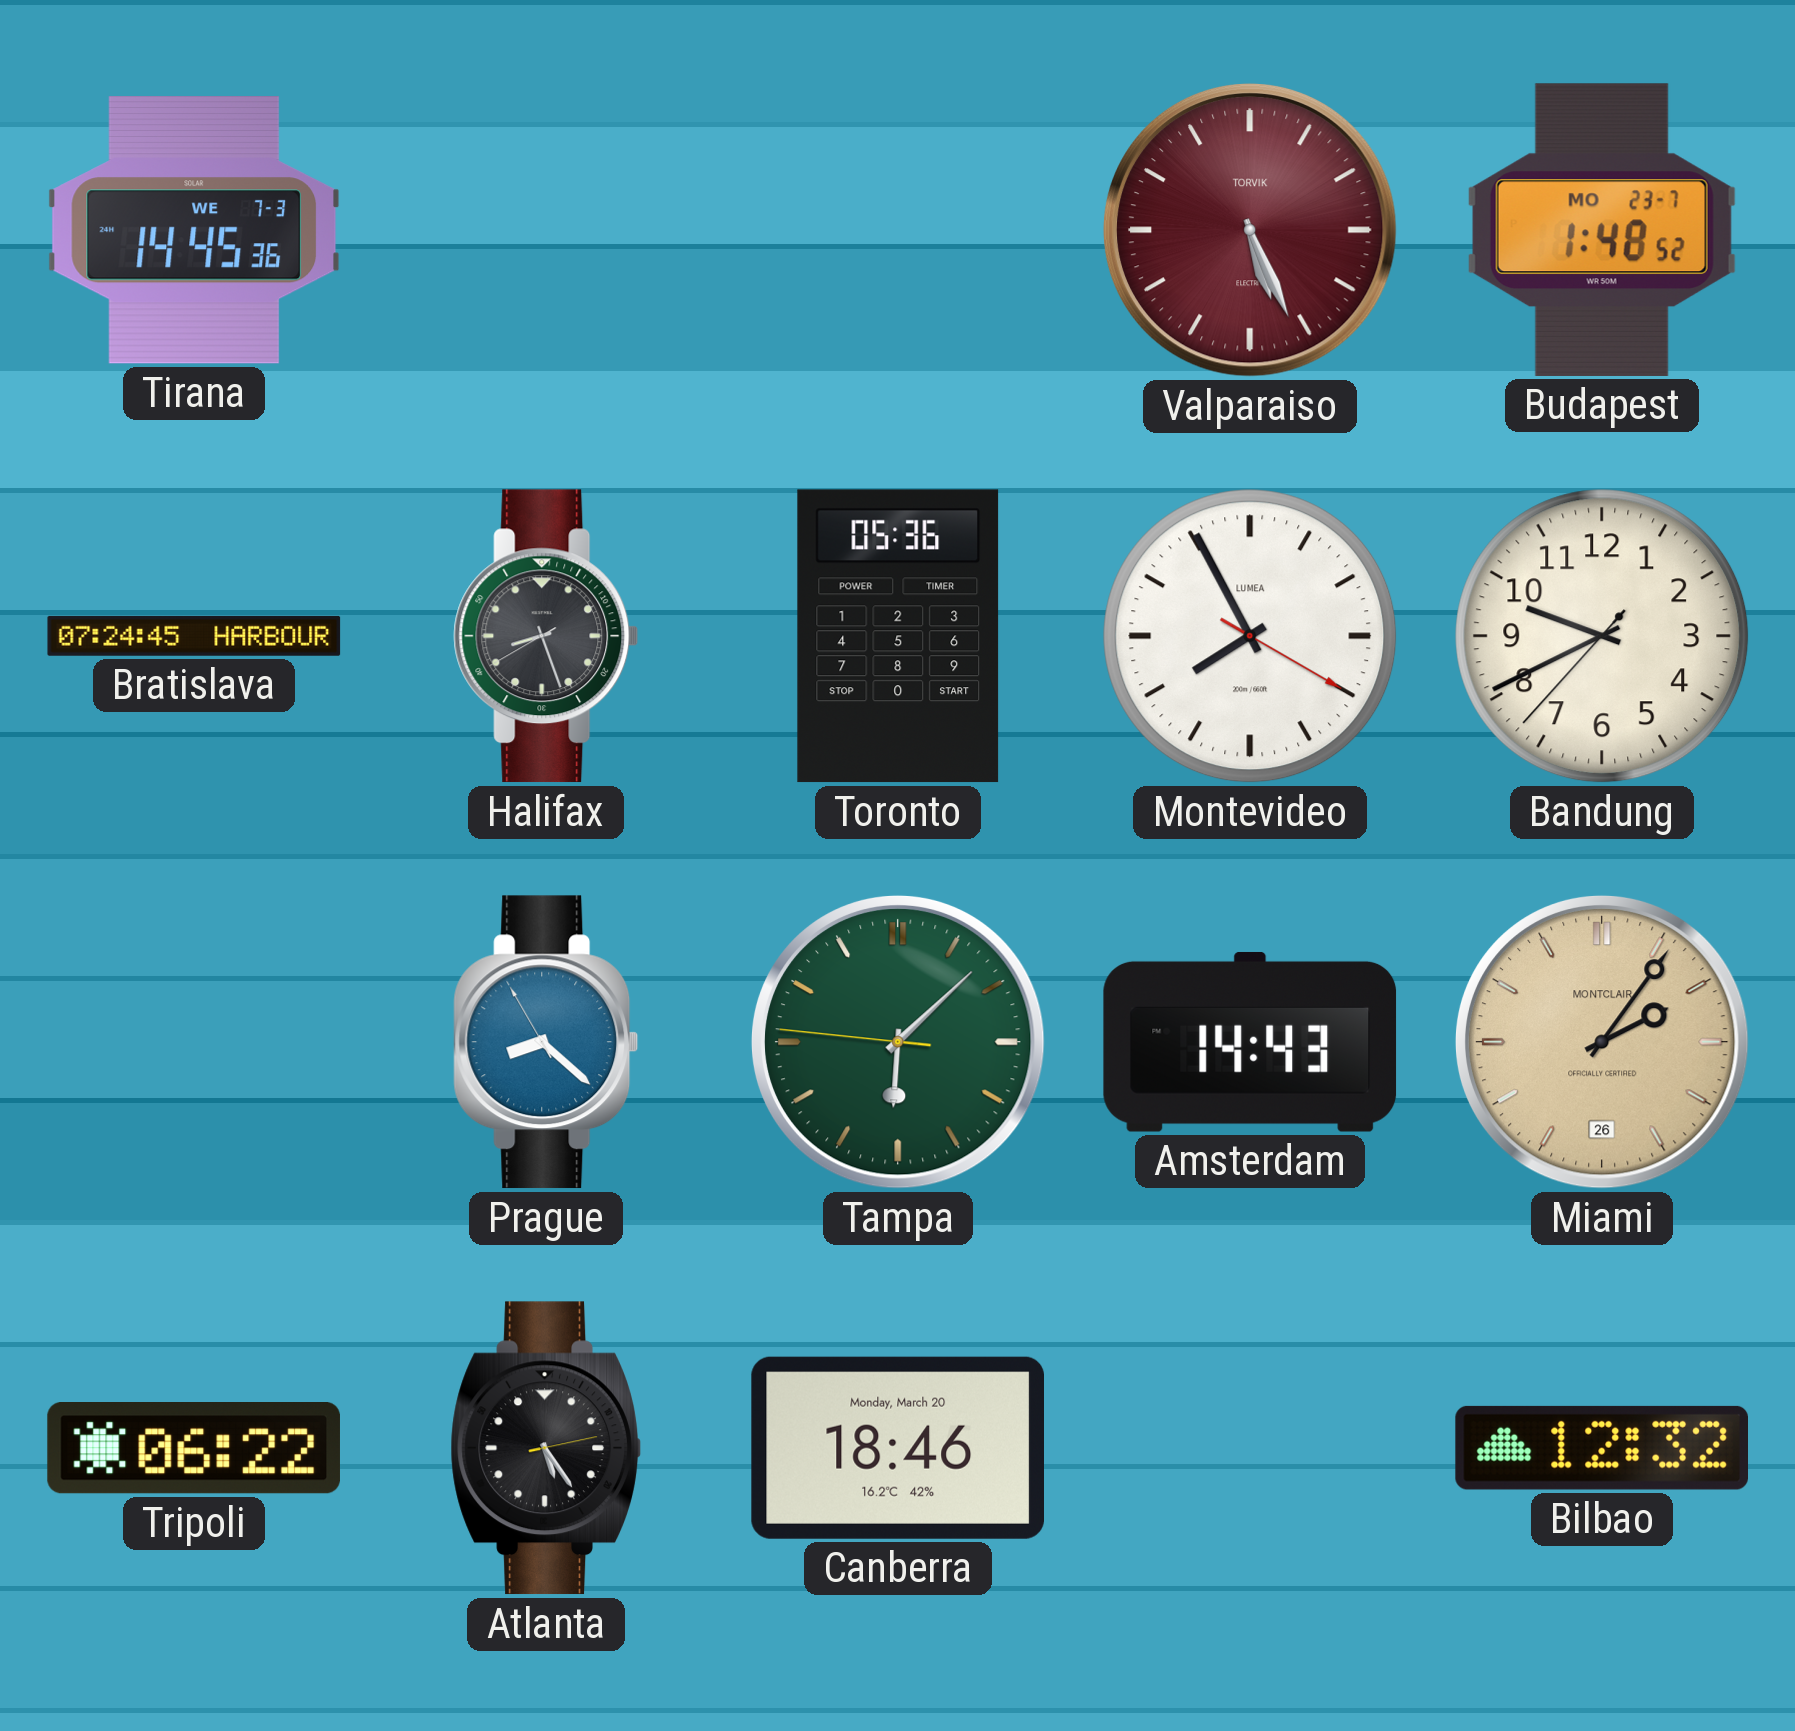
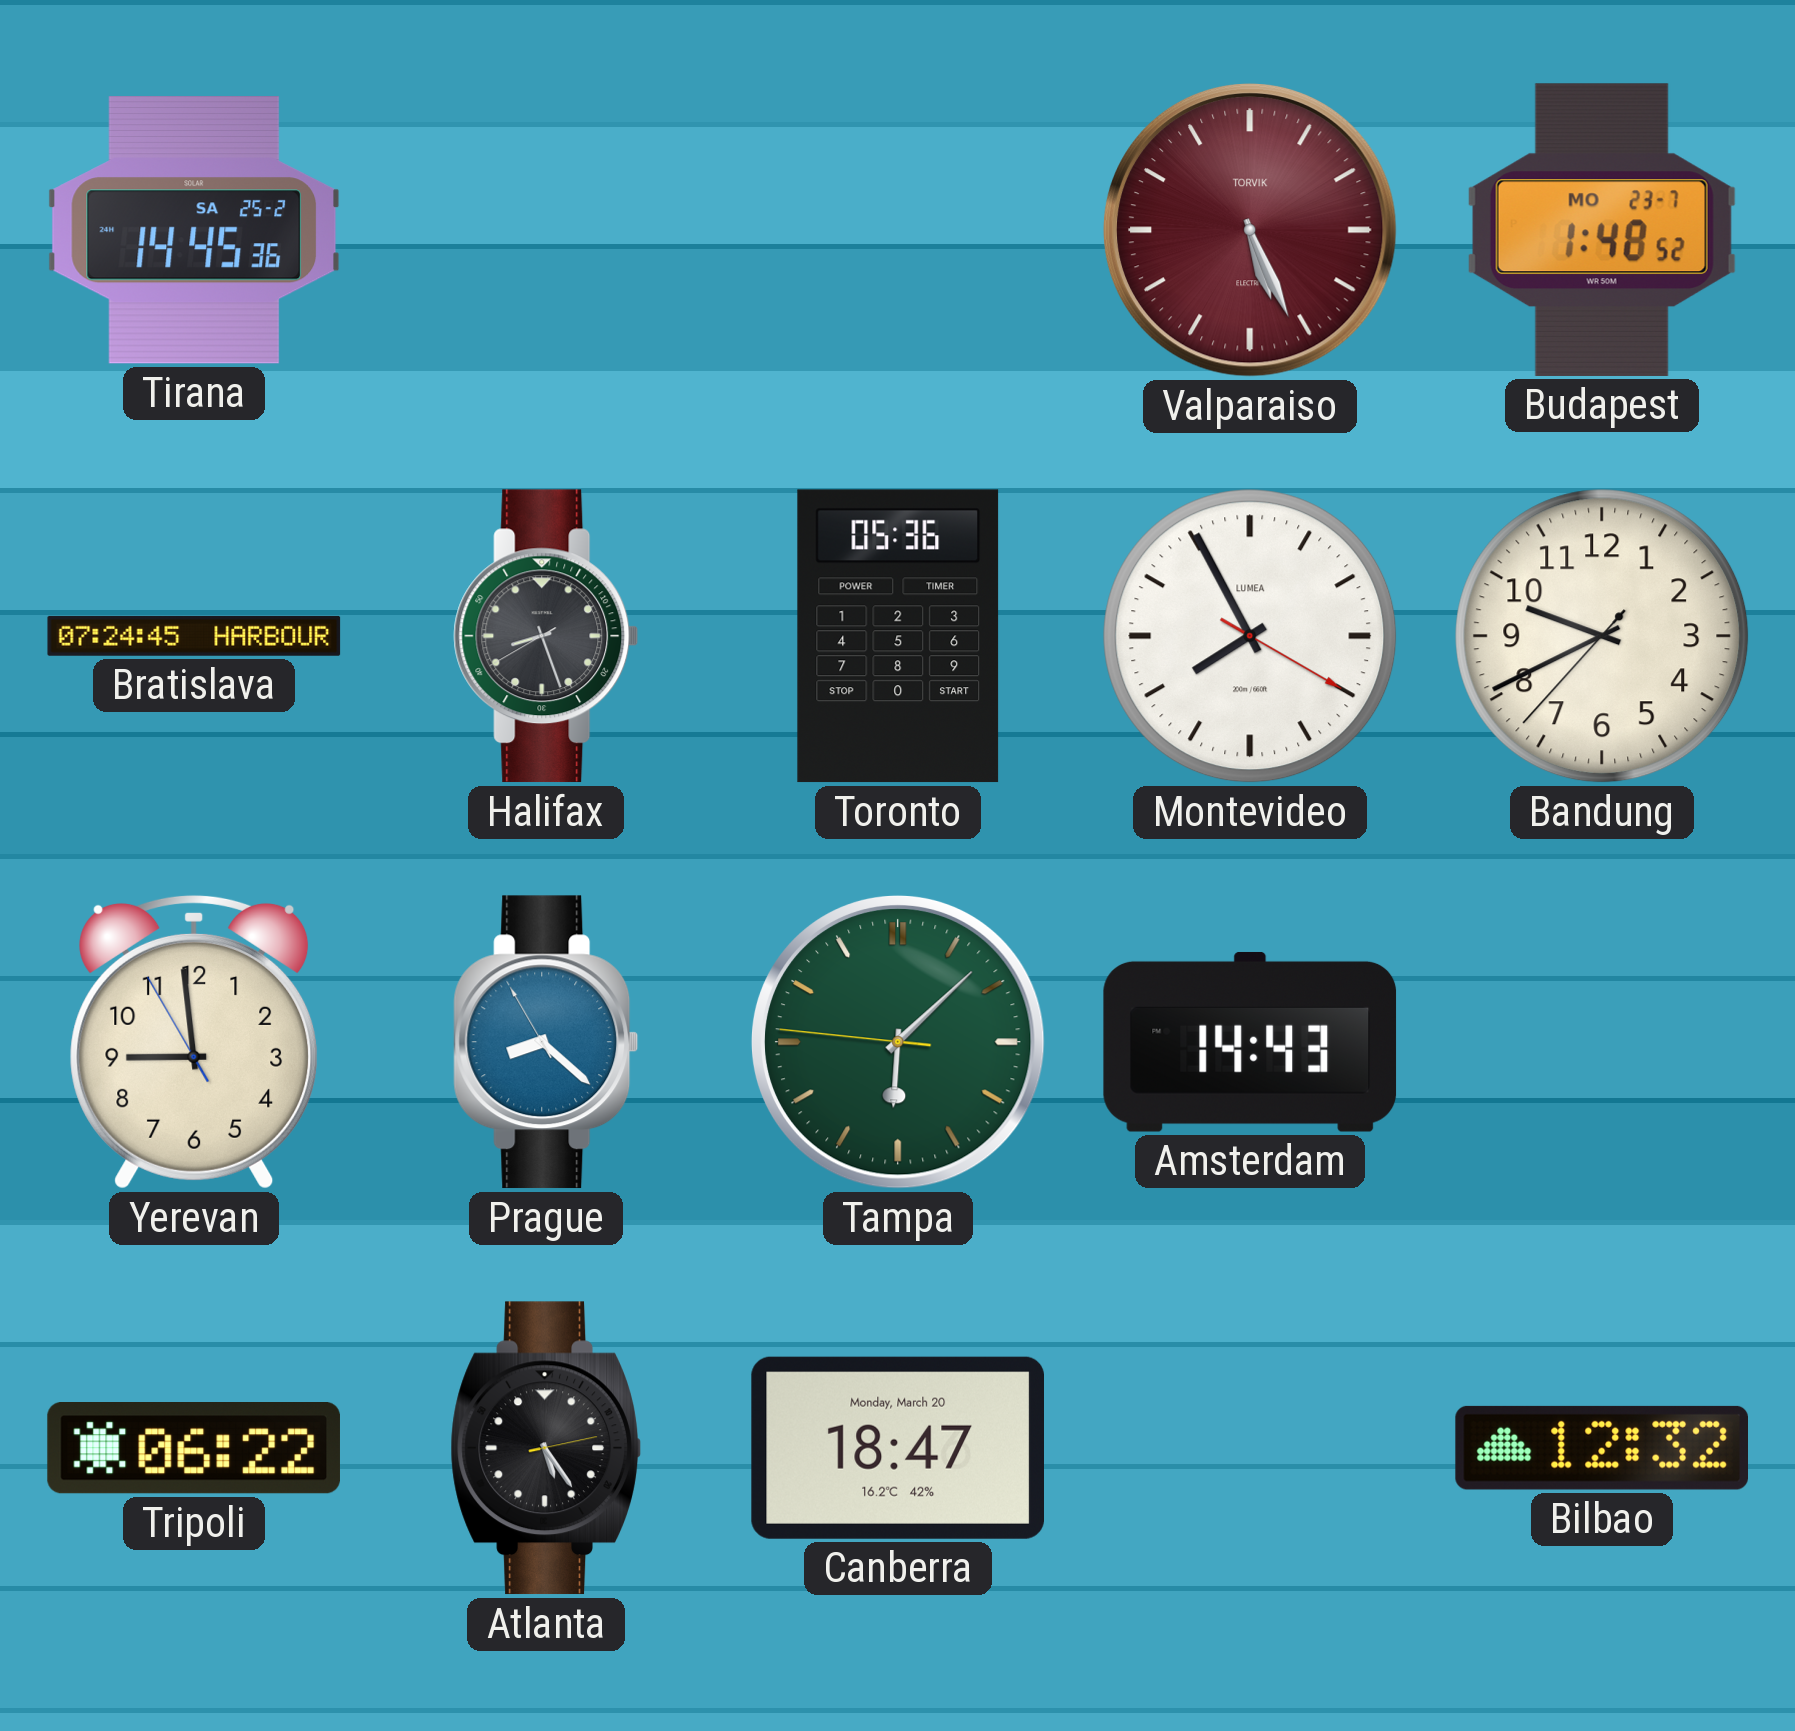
Tirana date: WE 7-3 -> SA 25-2 (194, 230)
Yerevan: none -> 8:58 (194, 1042)
Miami: 2:06 -> none (1602, 1042)
Canberra: 18:46 -> 18:47 (897, 1448)
